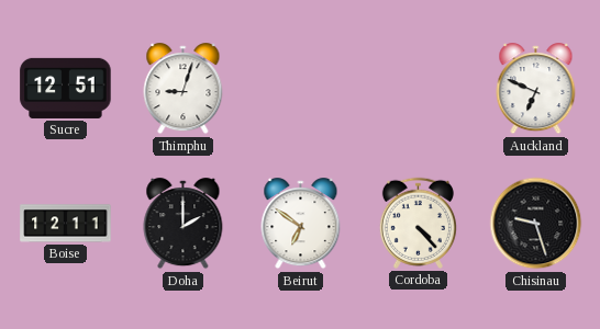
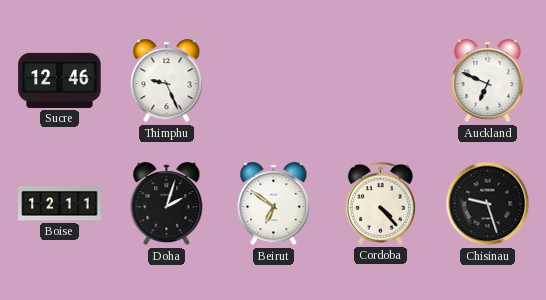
Sucre: 12:51 -> 12:46 (60, 80)
Thimphu: 9:03 -> 9:26 (167, 81)
Doha: 2:00 -> 2:03 (167, 204)
